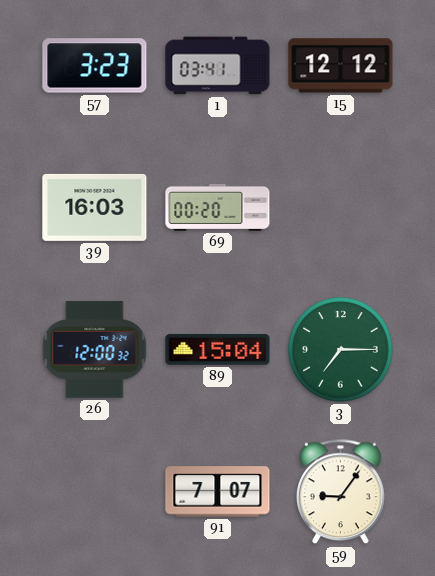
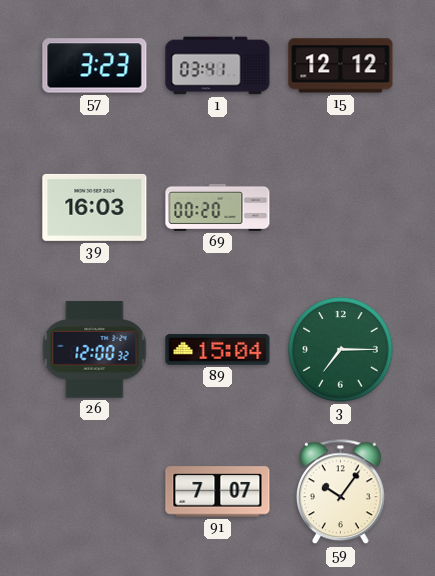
59: 9:06 -> 10:06 (341, 492)
